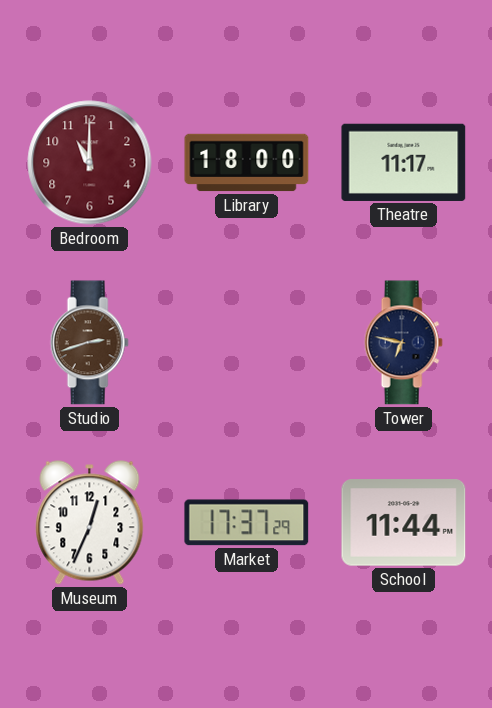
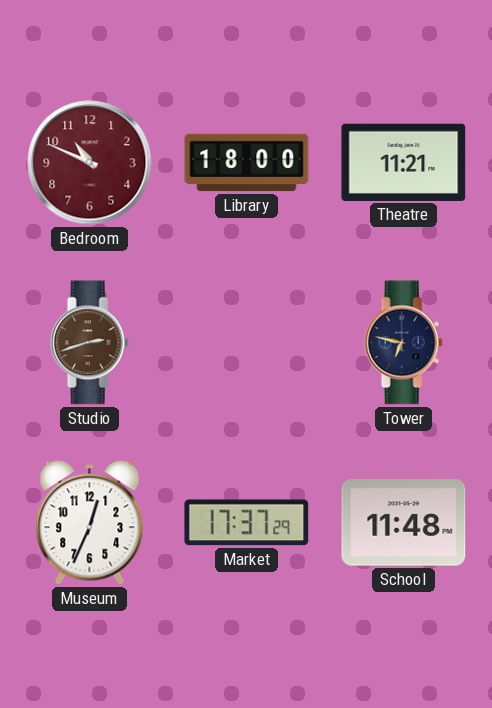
Bedroom: 11:00 -> 10:49 (90, 163)
Theatre: 11:17 -> 11:21 (404, 162)
School: 11:44 -> 11:48 (404, 523)
